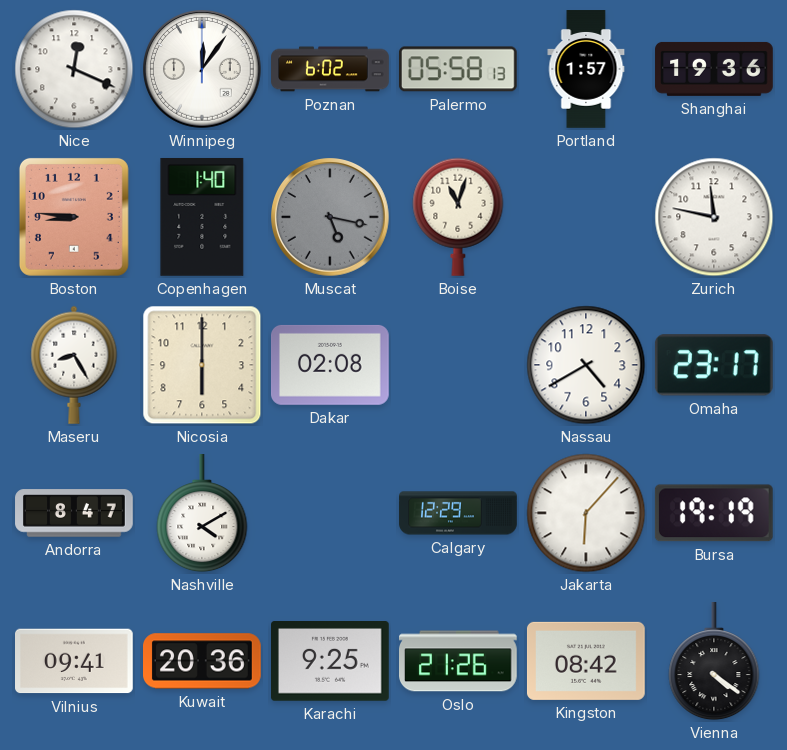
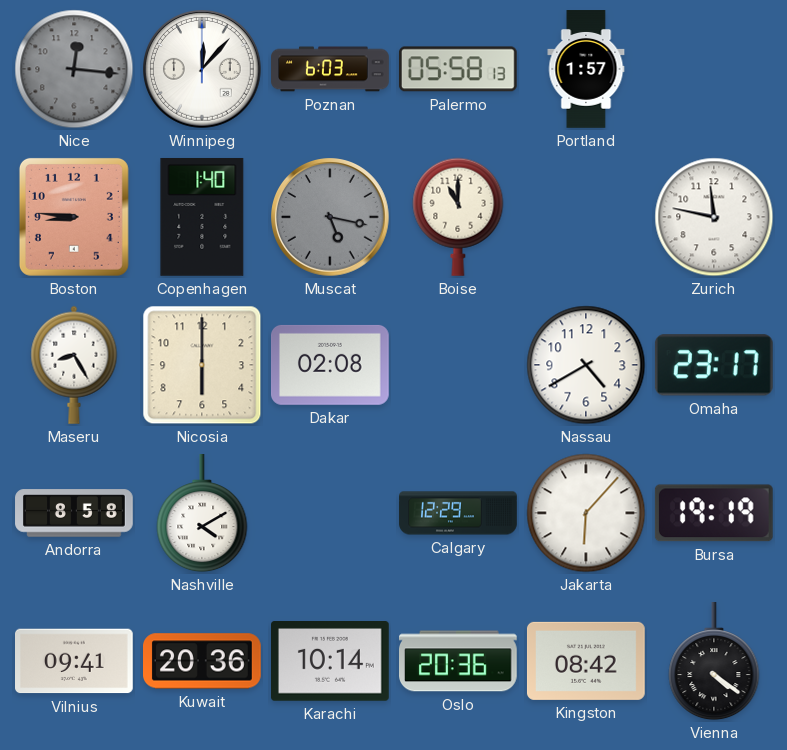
Nice: 12:19 -> 12:16 (74, 69)
Nice dial: white -> grey (74, 69)
Winnipeg: 12:06 -> 12:07 (203, 70)
Poznan: 6:02 -> 6:03 (330, 69)
Shanghai: 19:36 -> none (714, 69)
Boise: 11:03 -> 11:00 (458, 217)
Andorra: 8:47 -> 8:58 (74, 513)
Karachi: 9:25 -> 10:14 (331, 662)
Oslo: 21:26 -> 20:36 (459, 661)
